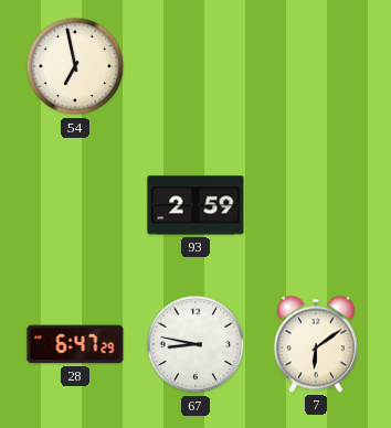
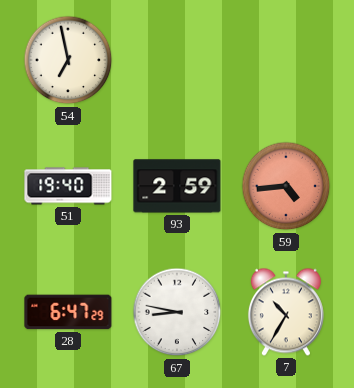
51: none -> 19:40 (68, 186)
59: none -> 4:44 (286, 186)
7: 6:09 -> 10:35 (286, 312)
